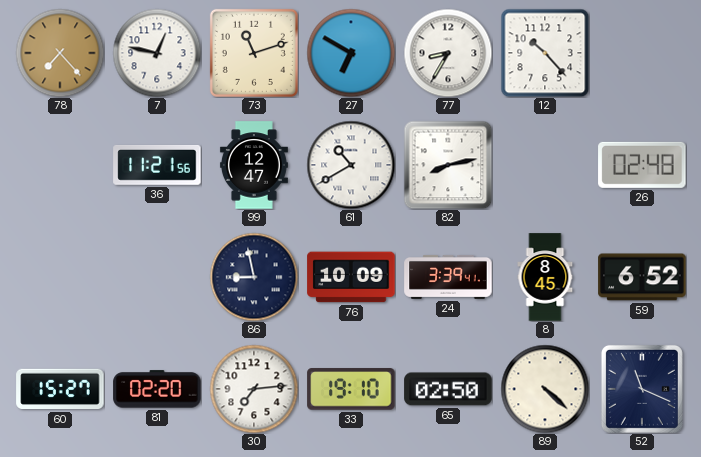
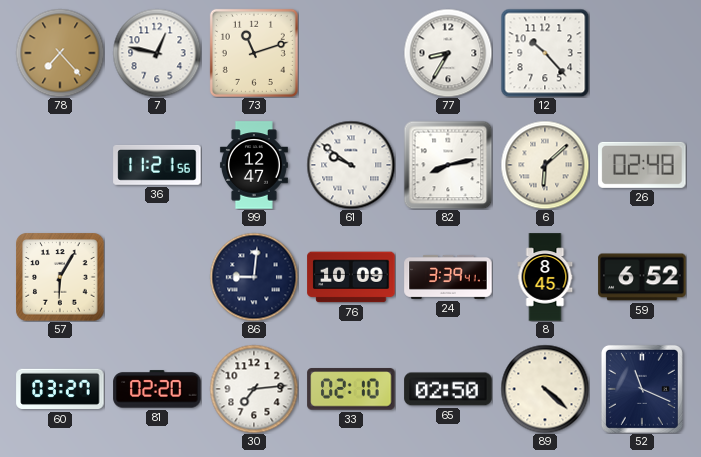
27: 6:50 -> none (351, 53)
61: 10:40 -> 9:51 (351, 165)
6: none -> 6:08 (545, 165)
57: none -> 6:05 (60, 277)
86: 8:58 -> 9:01 (254, 277)
60: 15:27 -> 03:27 (60, 389)
33: 19:10 -> 02:10 (351, 389)
